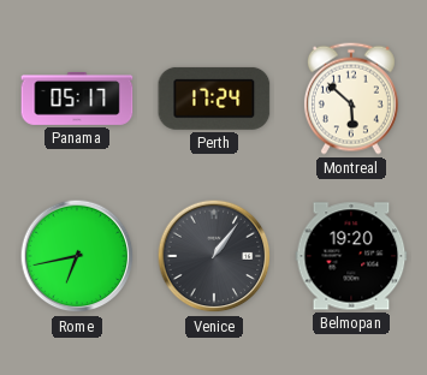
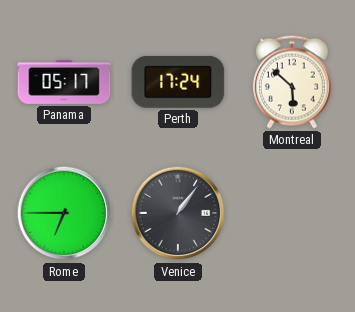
Rome: 6:43 -> 6:45 (64, 213)
Belmopan: 19:20 -> none (351, 256)
